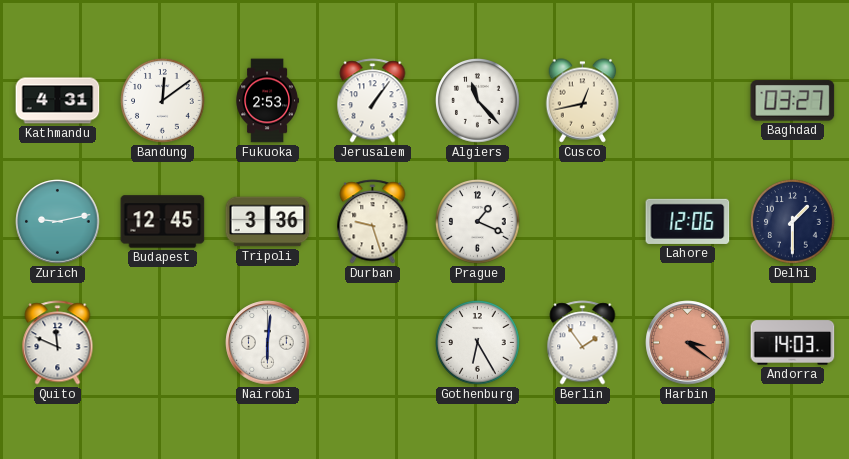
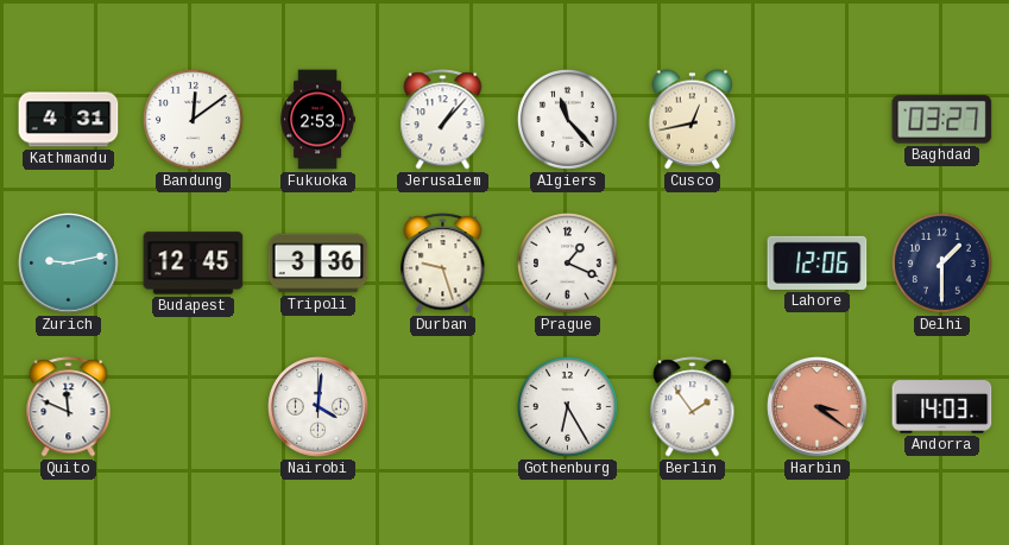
Jerusalem: 1:06 -> 1:07 (443, 120)
Nairobi: 6:01 -> 4:01 (319, 407)
